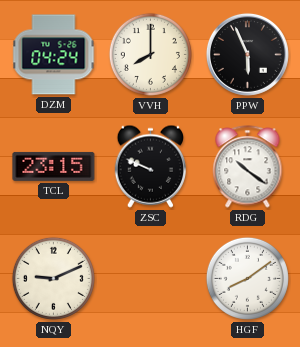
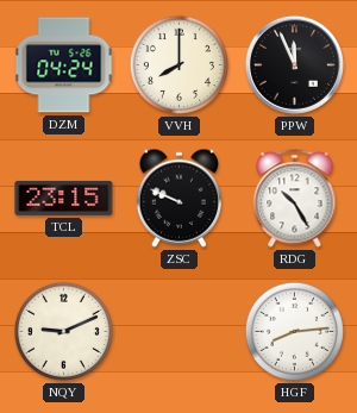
PPW: 5:56 -> 11:56 (294, 64)
RDG: 10:21 -> 10:25 (295, 199)
HGF: 8:09 -> 8:14 (294, 331)
